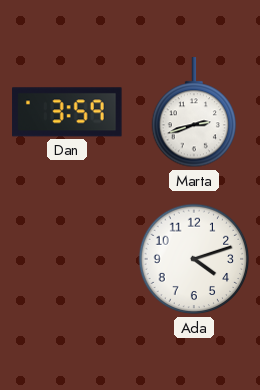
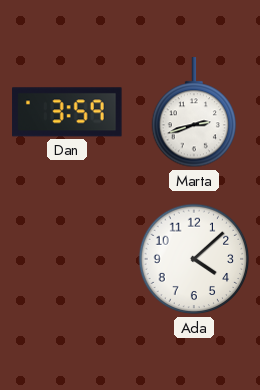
Ada: 4:12 -> 4:08 (194, 259)
